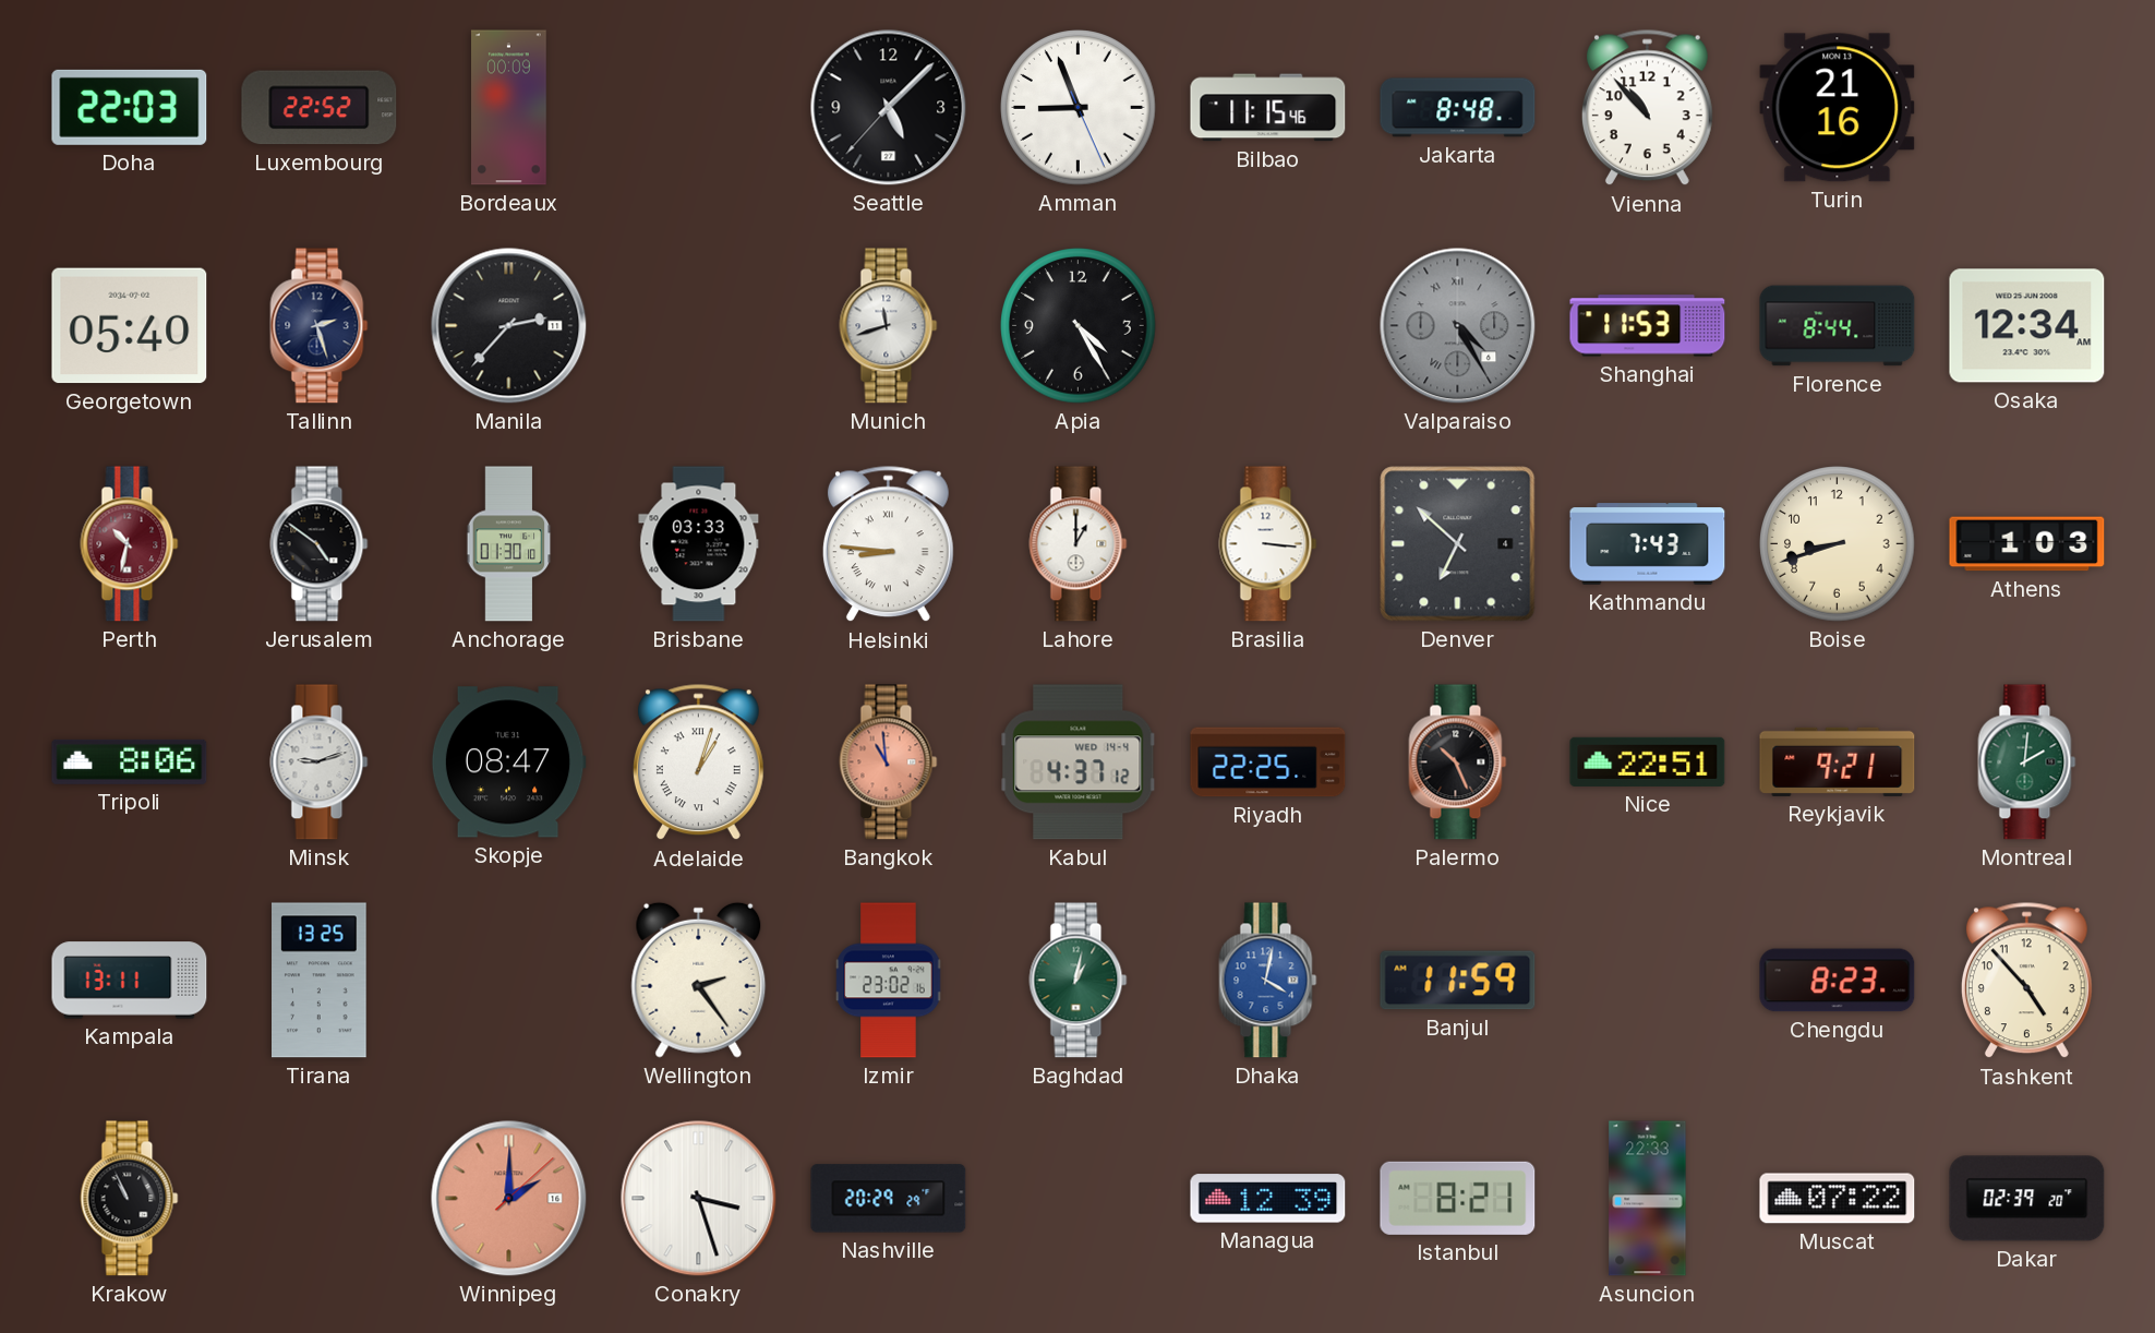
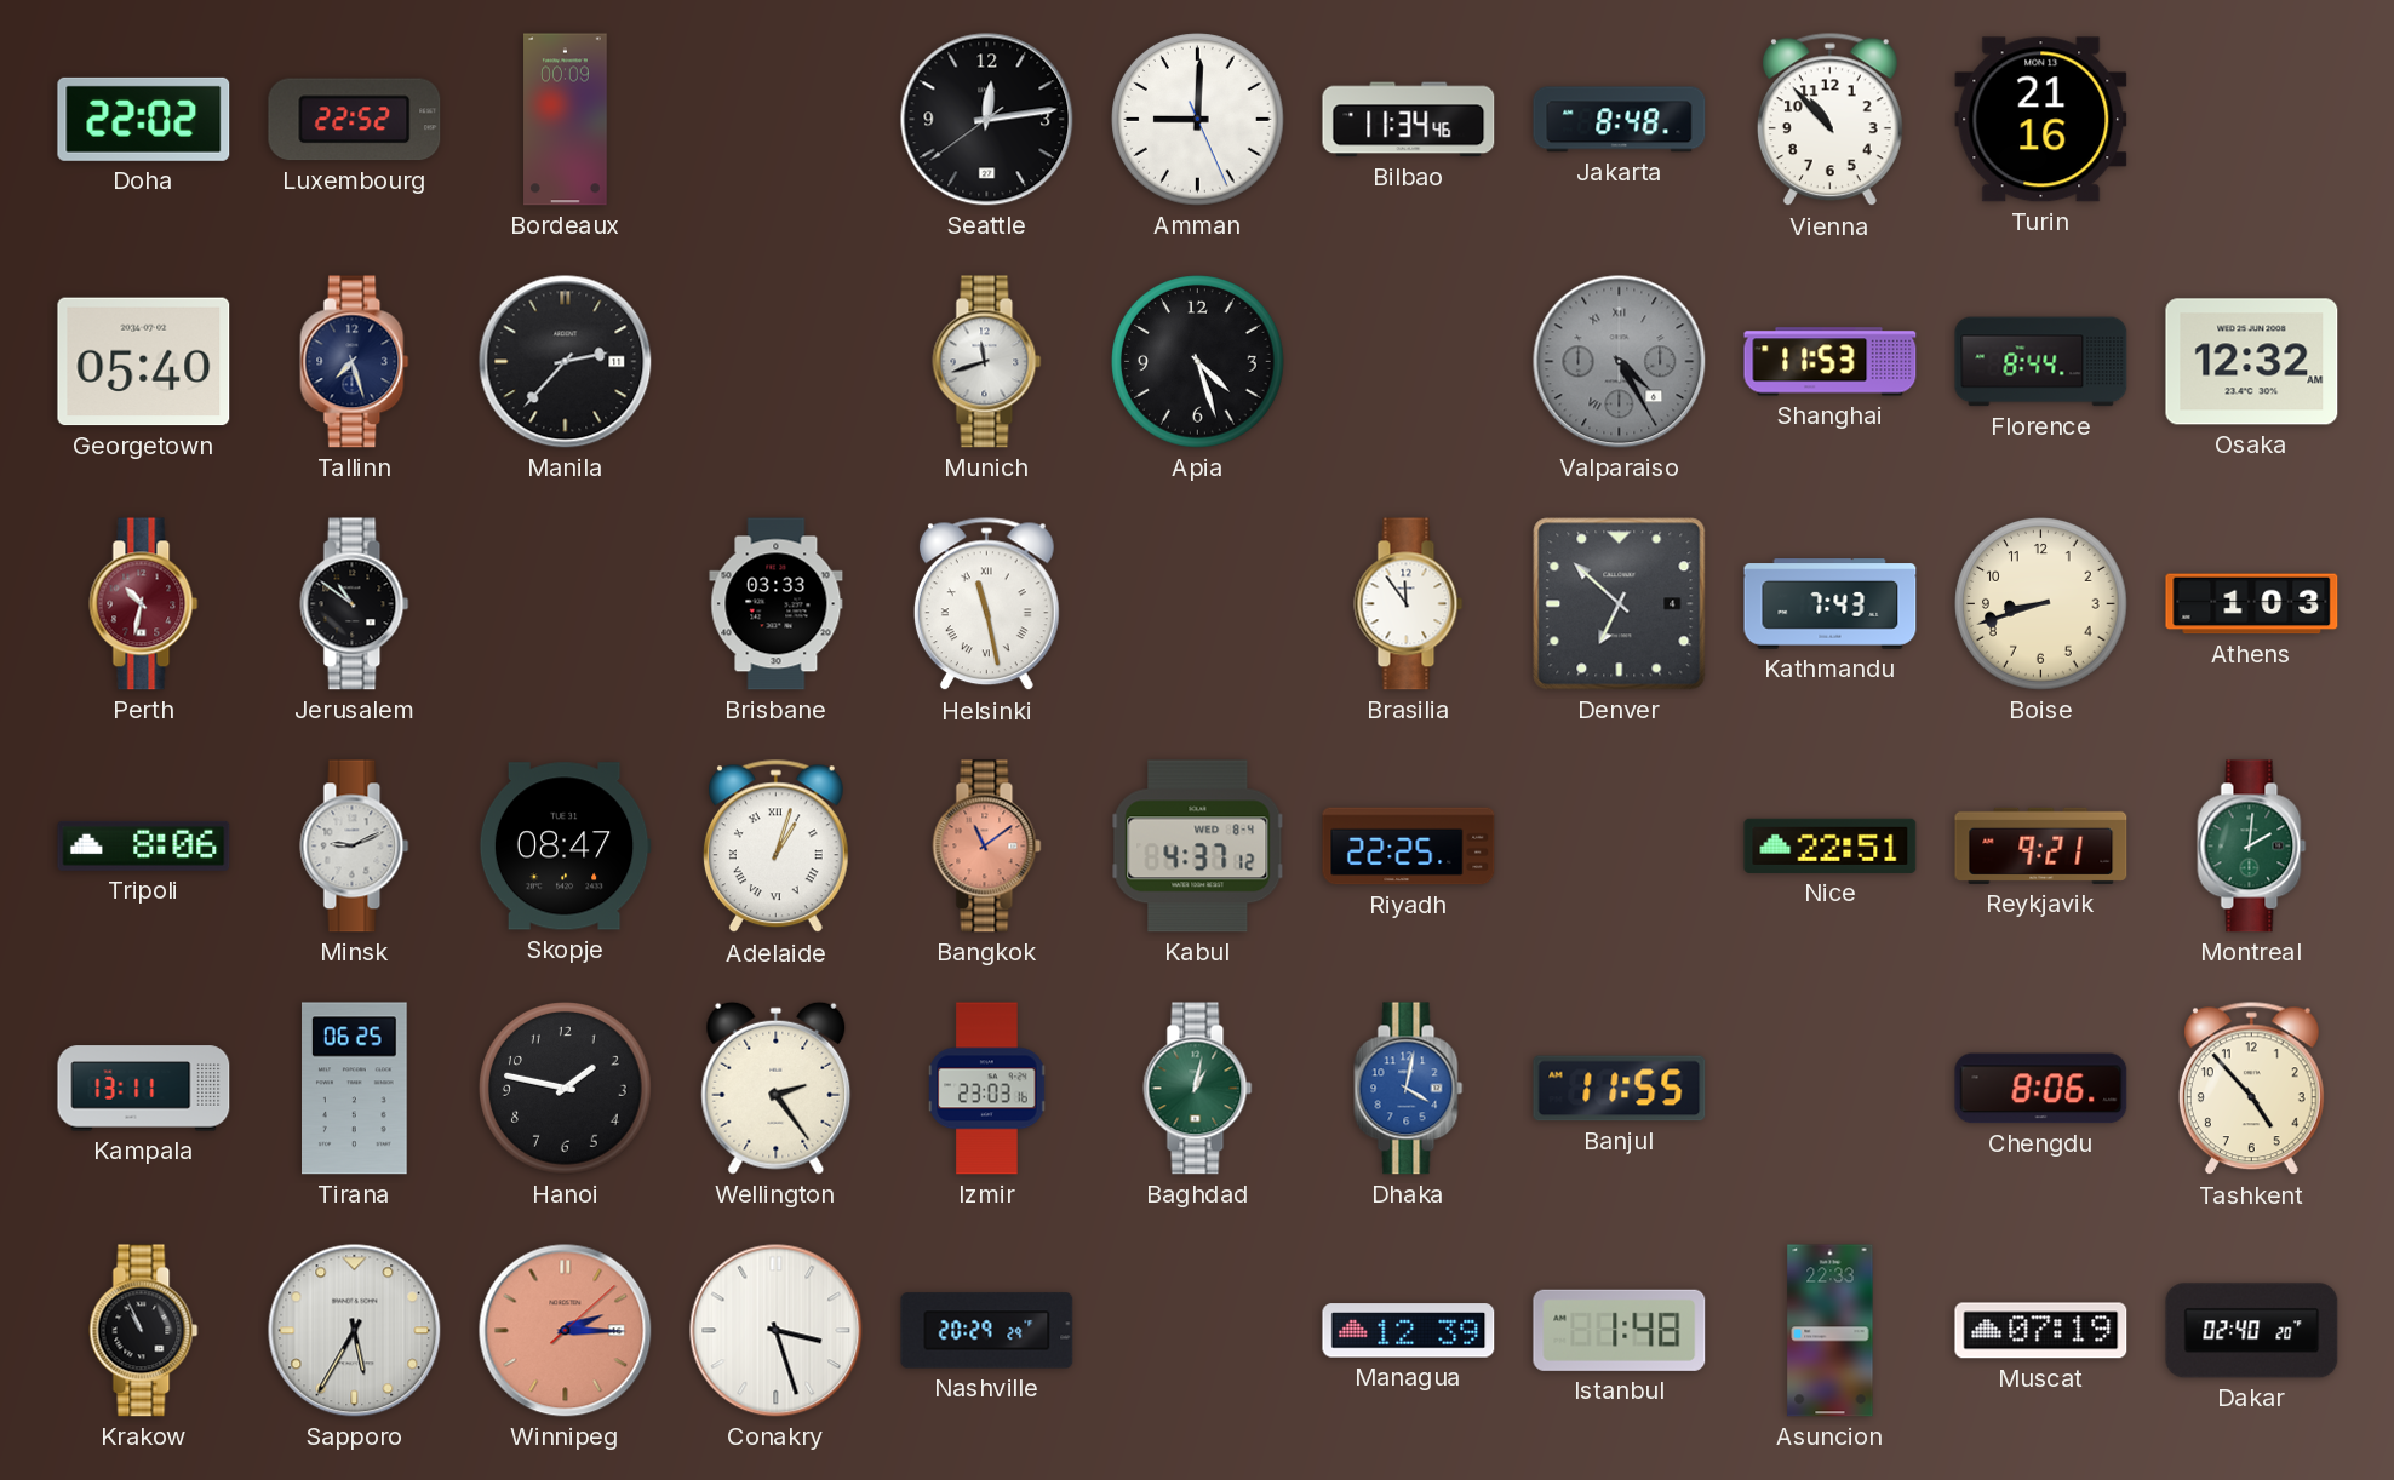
Doha: 22:03 -> 22:02 (144, 119)
Seattle: 5:07 -> 12:13 (987, 120)
Amman: 8:56 -> 9:00 (1198, 120)
Bilbao: 11:15 -> 11:34 (1409, 120)
Tallinn: 2:27 -> 7:27 (355, 362)
Apia: 4:25 -> 4:27 (1198, 362)
Osaka: 12:34 -> 12:32 (2252, 362)
Jerusalem: 4:51 -> 10:51 (355, 604)
Anchorage: 01:30 -> none (509, 544)
Helsinki: 8:46 -> 11:28 (986, 604)
Lahore: 1:00 -> none (1079, 544)
Brasilia: 3:16 -> 11:54 (1409, 604)
Minsk: 9:12 -> 9:11 (355, 847)
Bangkok: 10:59 -> 11:09 (987, 847)
Kabul date: WED 14-4 -> WED 8-4 (1198, 847)
Palermo: 10:26 -> none (1458, 762)
Tirana: 13:25 -> 06:25 (355, 1089)
Hanoi: none -> 1:47 (566, 1089)
Izmir: 23:02 -> 23:03 (987, 1089)
Banjul: 11:59 -> 11:55 (1620, 1089)
Chengdu: 8:23 -> 8:06 (2041, 1089)
Sapporo: none -> 5:35 (355, 1331)
Winnipeg: 2:00 -> 2:15 (566, 1331)
Istanbul: 8:21 -> 1:48 (1620, 1330)
Muscat: 07:22 -> 07:19 (2041, 1331)
Dakar: 02:39 -> 02:40 (2252, 1331)
